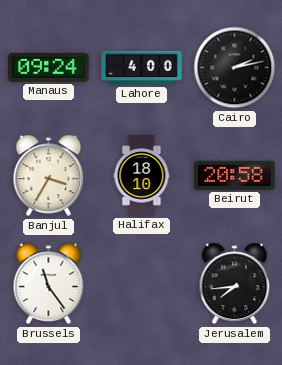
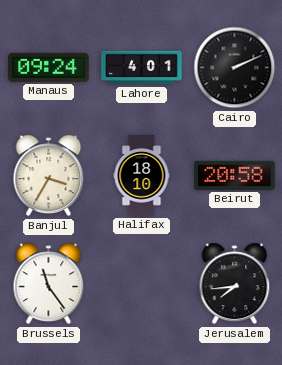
Lahore: 4:00 -> 4:01 (142, 68)
Cairo: 2:13 -> 2:11 (235, 68)
